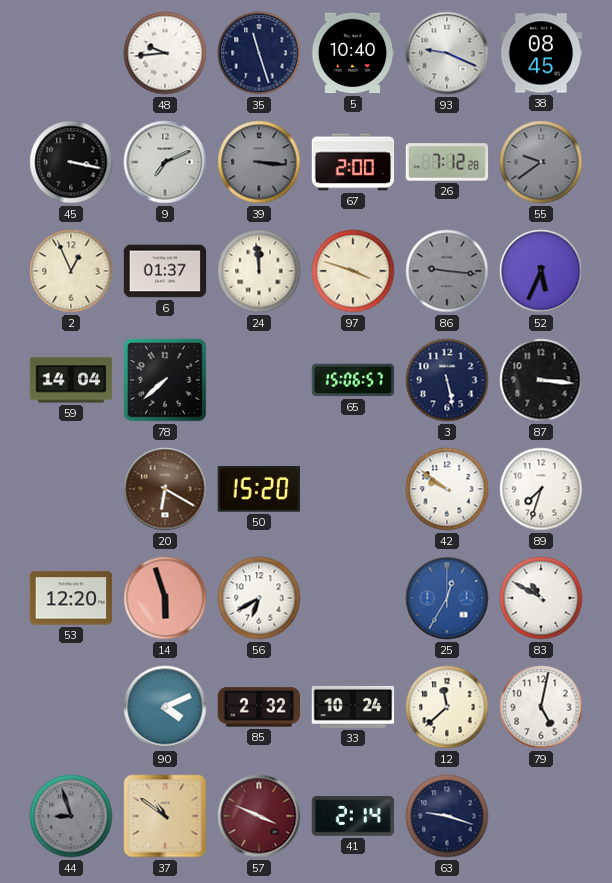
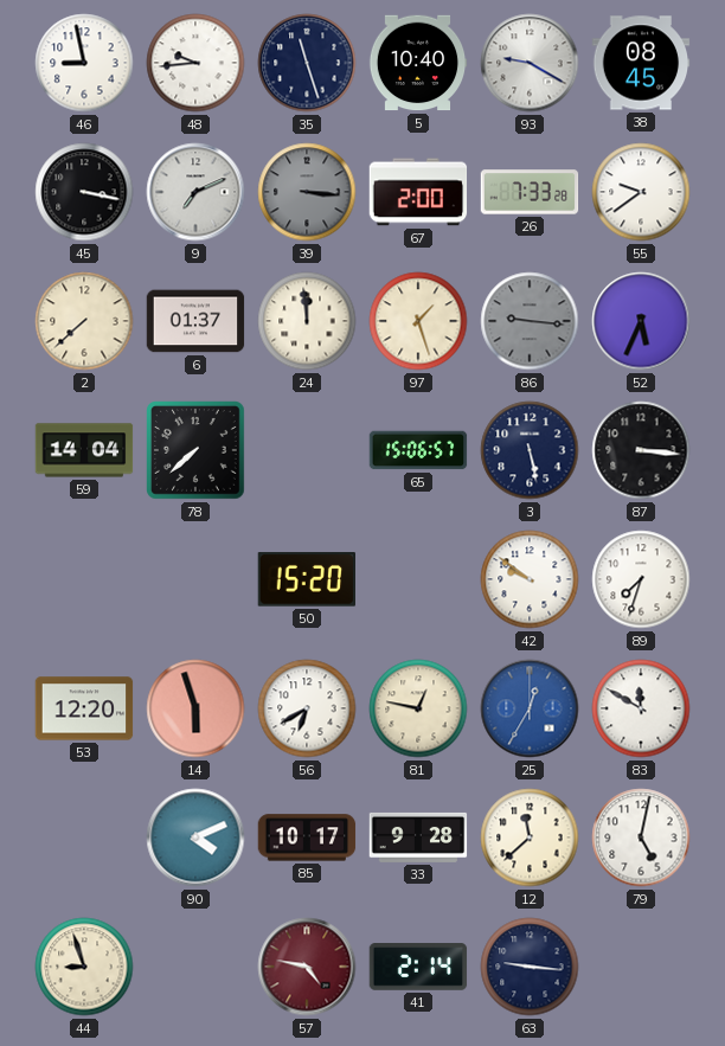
46: none -> 8:58 (84, 63)
93: 9:19 -> 9:20 (530, 63)
26: 7:12 -> 7:33 (530, 192)
55 dial: grey -> white (641, 192)
2: 12:56 -> 7:38 (84, 321)
97: 3:48 -> 1:27 (418, 321)
20: 6:20 -> none (165, 489)
81: none -> 12:47 (418, 708)
83: 10:50 -> 11:50 (641, 708)
85: 2:32 -> 10:17 (307, 838)
33: 10:24 -> 9:28 (418, 838)
44 dial: grey -> cream (84, 967)
37: 10:51 -> none (165, 816)
57: 3:49 -> 4:47 (307, 967)
63: 9:18 -> 9:16 (530, 967)
